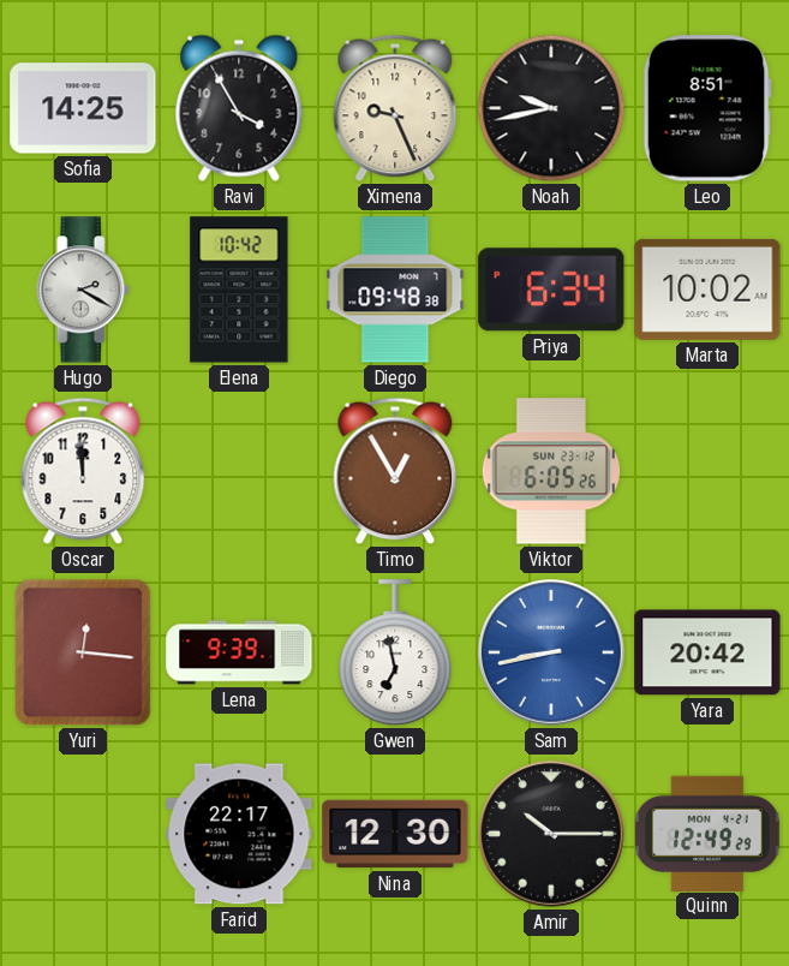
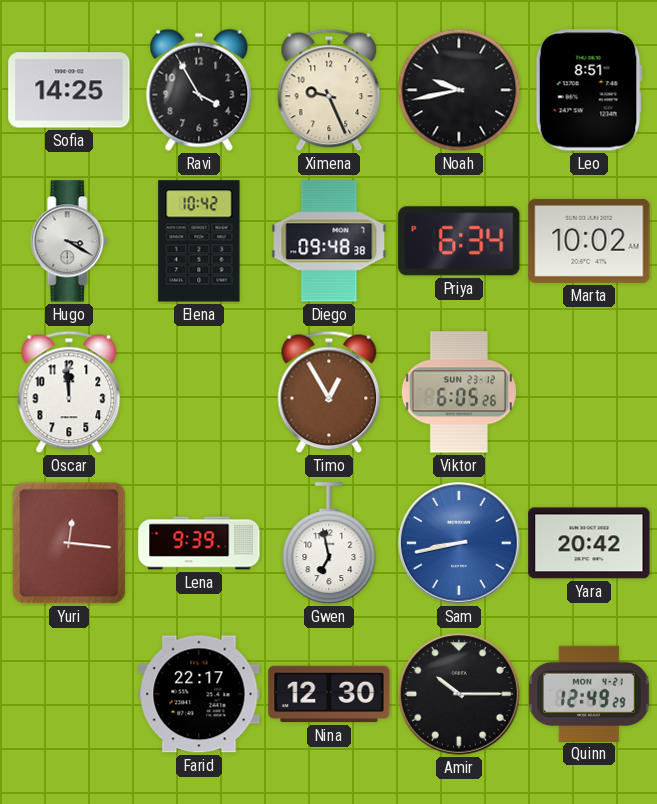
Hugo: 2:20 -> 3:20 (69, 241)
